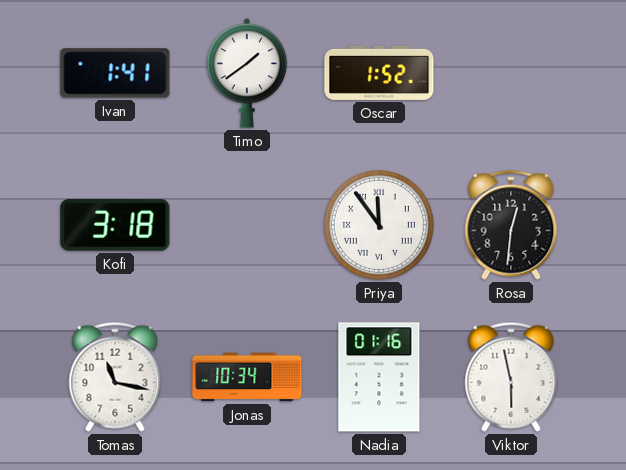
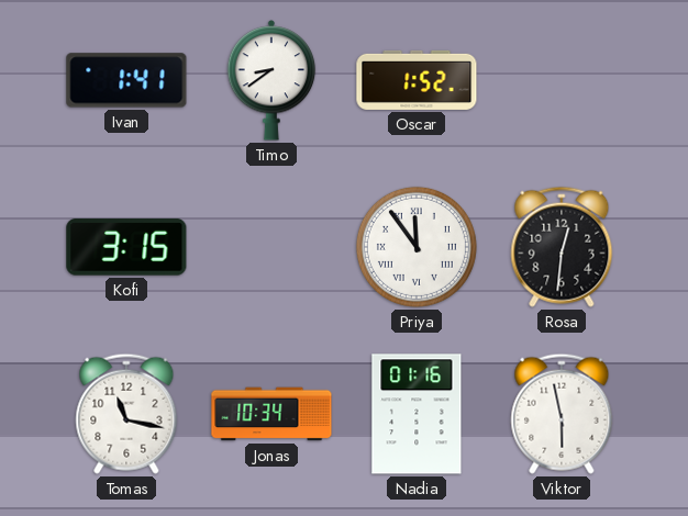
Timo: 1:39 -> 8:39 (271, 80)
Kofi: 3:18 -> 3:15 (126, 247)
